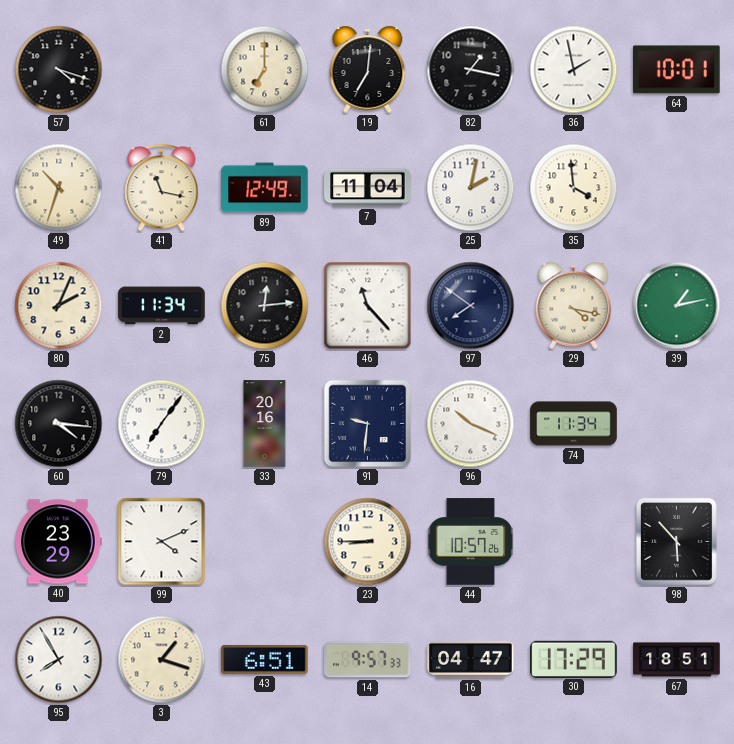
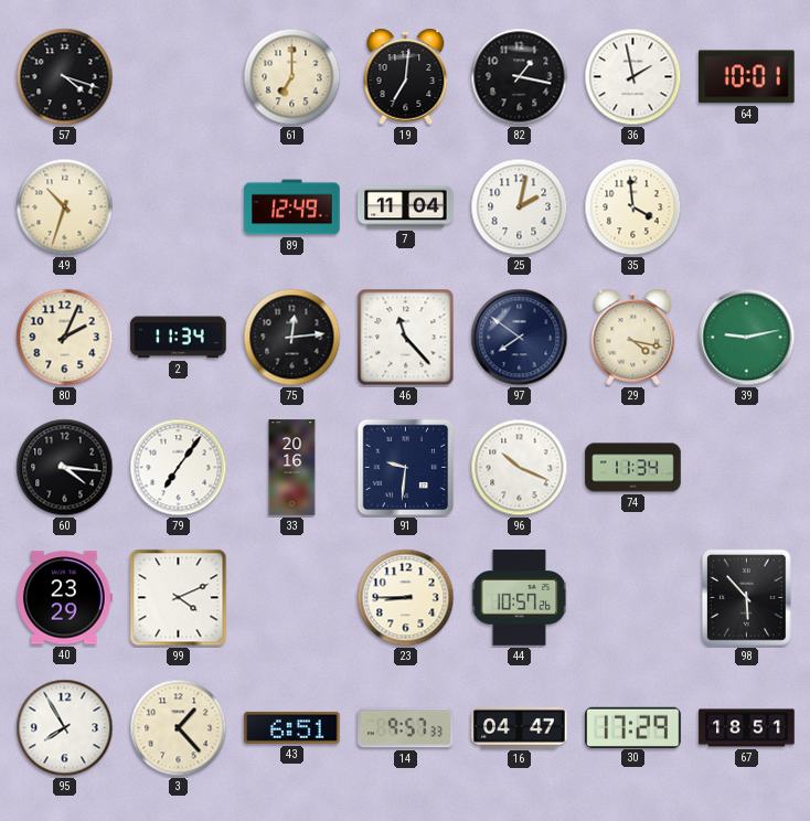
41: 11:17 -> none (162, 188)
39: 1:13 -> 9:13 (747, 338)
3: 1:18 -> 1:23 (179, 728)
